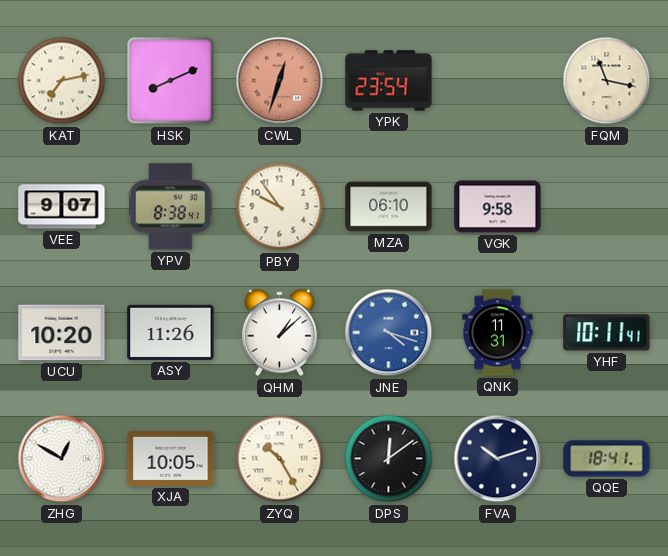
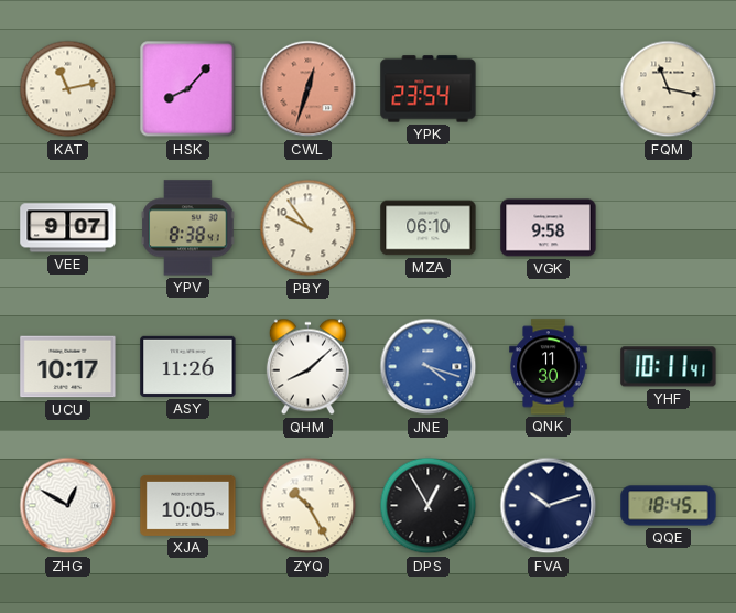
KAT: 7:13 -> 11:13 (68, 89)
HSK: 8:11 -> 8:07 (188, 89)
UCU: 10:20 -> 10:17 (68, 367)
QHM: 1:08 -> 8:08 (307, 367)
QNK: 11:31 -> 11:30 (549, 367)
DPS: 12:09 -> 12:55 (429, 506)
QQE: 18:41 -> 18:45 (669, 506)
